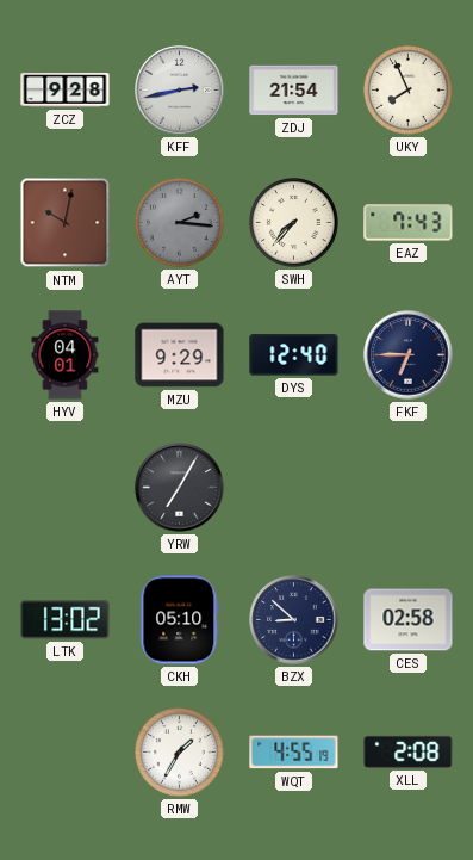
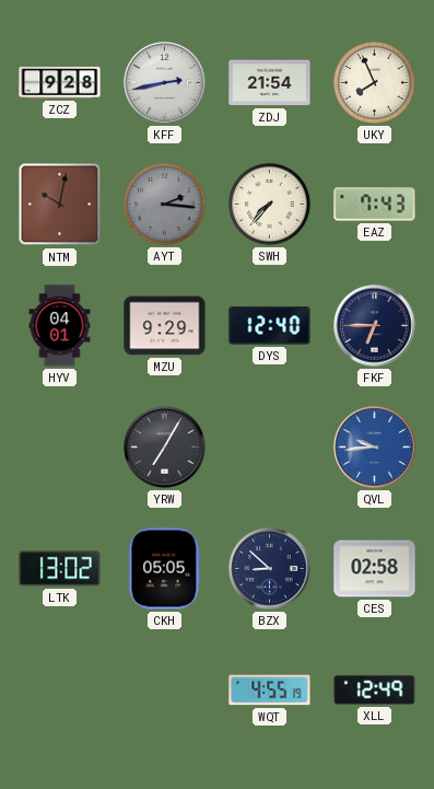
QVL: none -> 9:44 (375, 448)
CKH: 05:10 -> 05:05 (165, 569)
RMW: 1:35 -> none (179, 751)
XLL: 2:08 -> 12:49 (375, 689)
